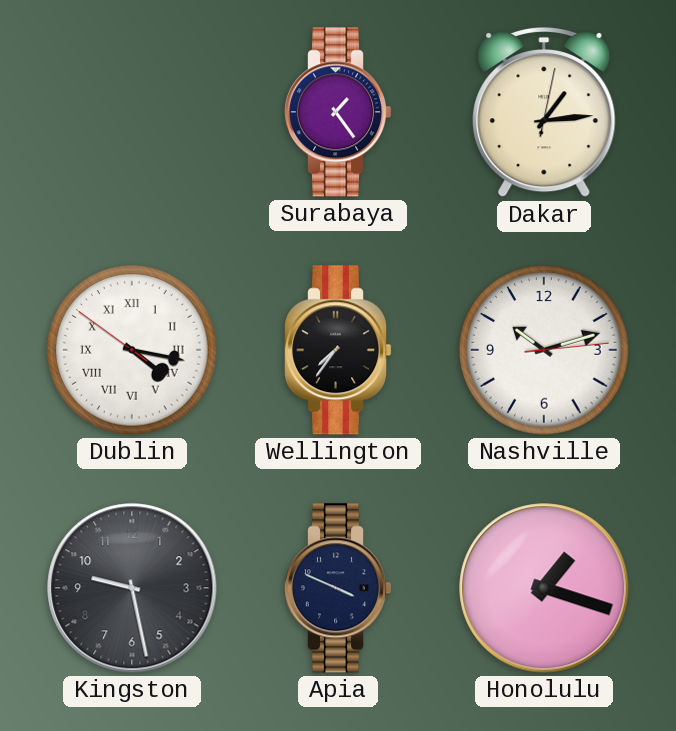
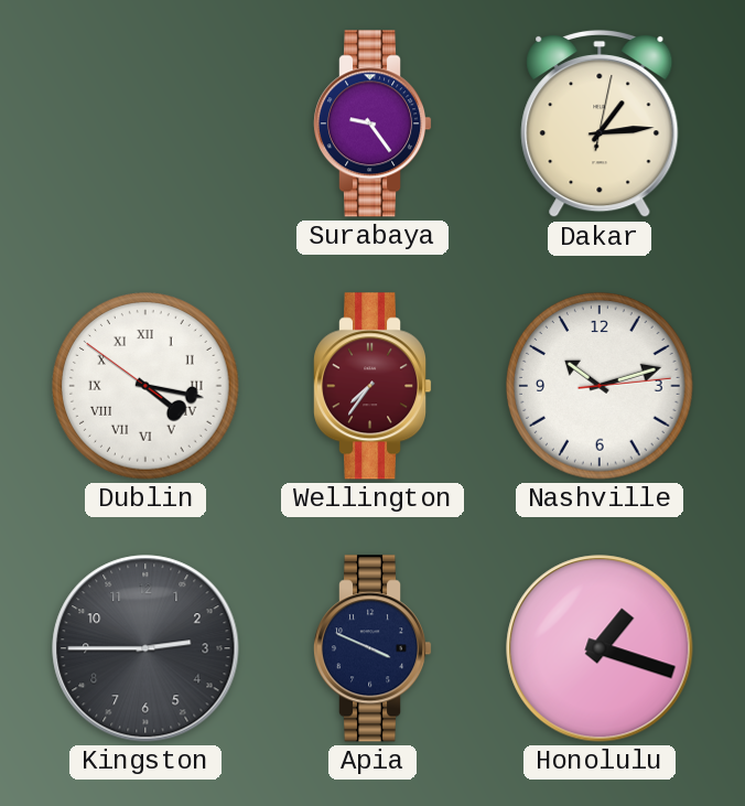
Surabaya: 1:24 -> 9:24 (374, 123)
Wellington dial: black -> burgundy (374, 386)
Kingston: 9:28 -> 2:45 (145, 648)
